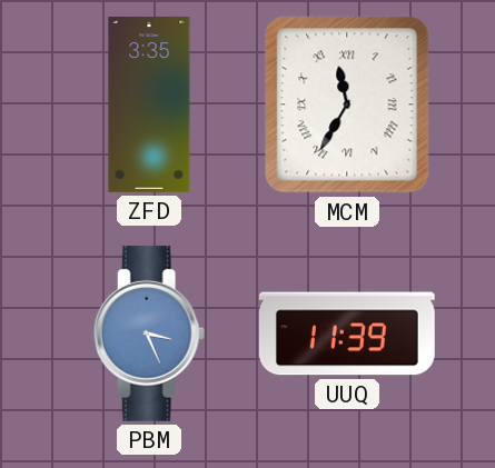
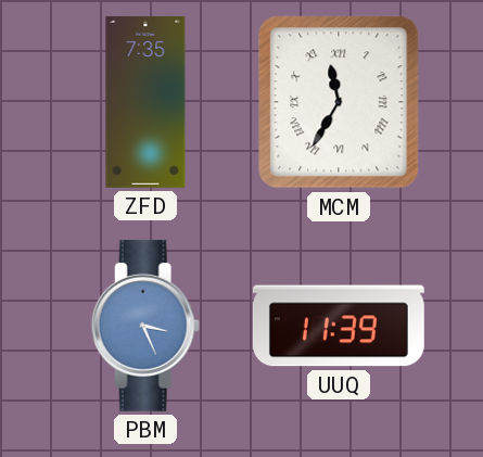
ZFD: 3:35 -> 7:35 (145, 102)
